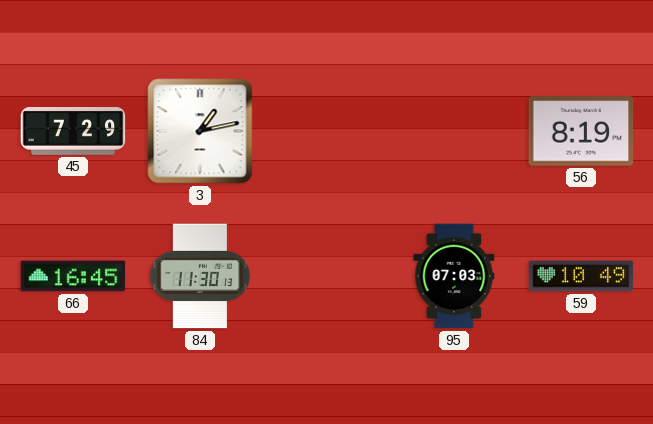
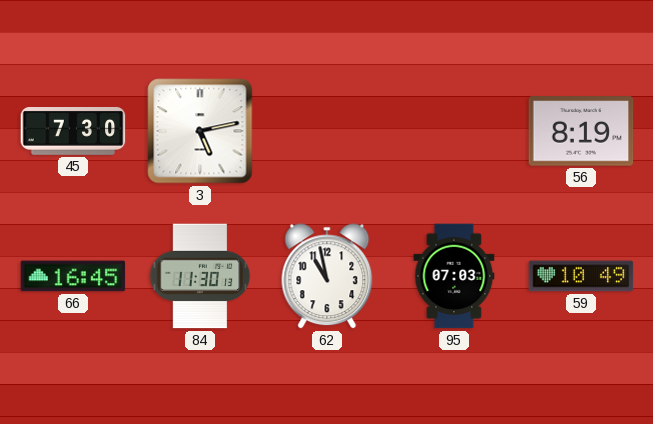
45: 7:29 -> 7:30 (73, 132)
3: 1:13 -> 5:13 (200, 131)
62: none -> 10:58 (327, 276)
